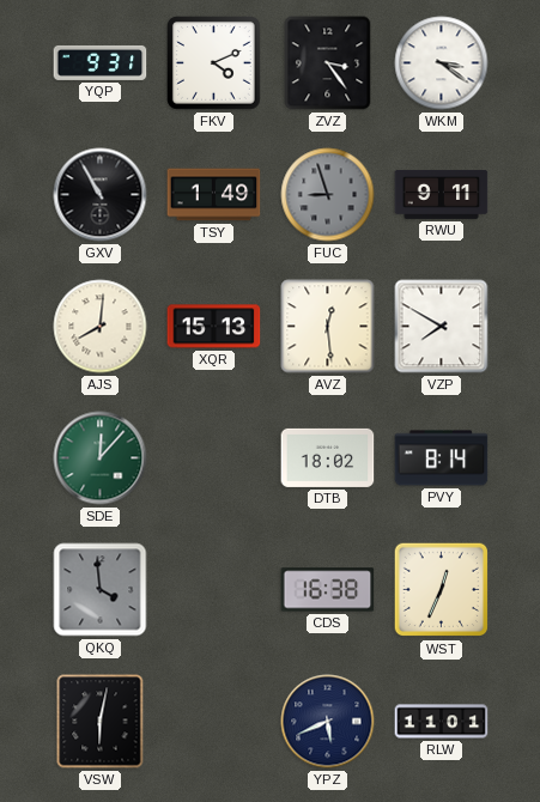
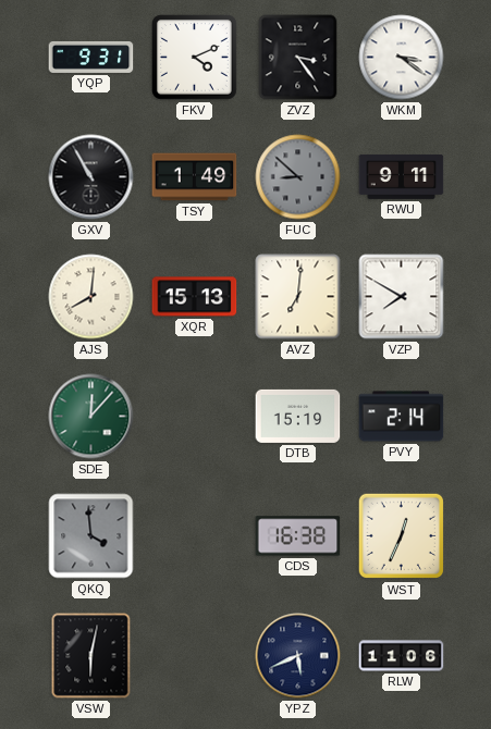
FUC: 8:57 -> 8:52 (298, 177)
AVZ: 12:29 -> 7:01 (298, 297)
DTB: 18:02 -> 15:19 (298, 416)
PVY: 8:14 -> 2:14 (402, 417)
RLW: 11:01 -> 11:06 (402, 656)
